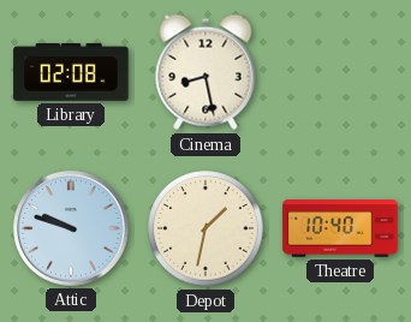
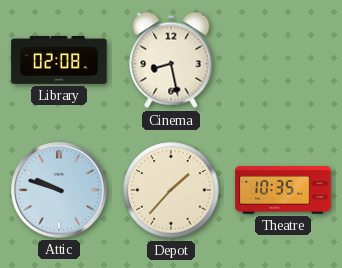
Depot: 1:32 -> 1:37 (171, 190)
Theatre: 10:40 -> 10:35 (283, 190)
